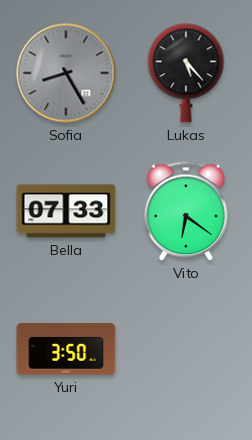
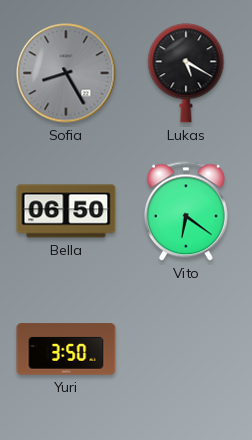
Lukas: 5:23 -> 5:20 (186, 73)
Bella: 07:33 -> 06:50 (66, 211)
